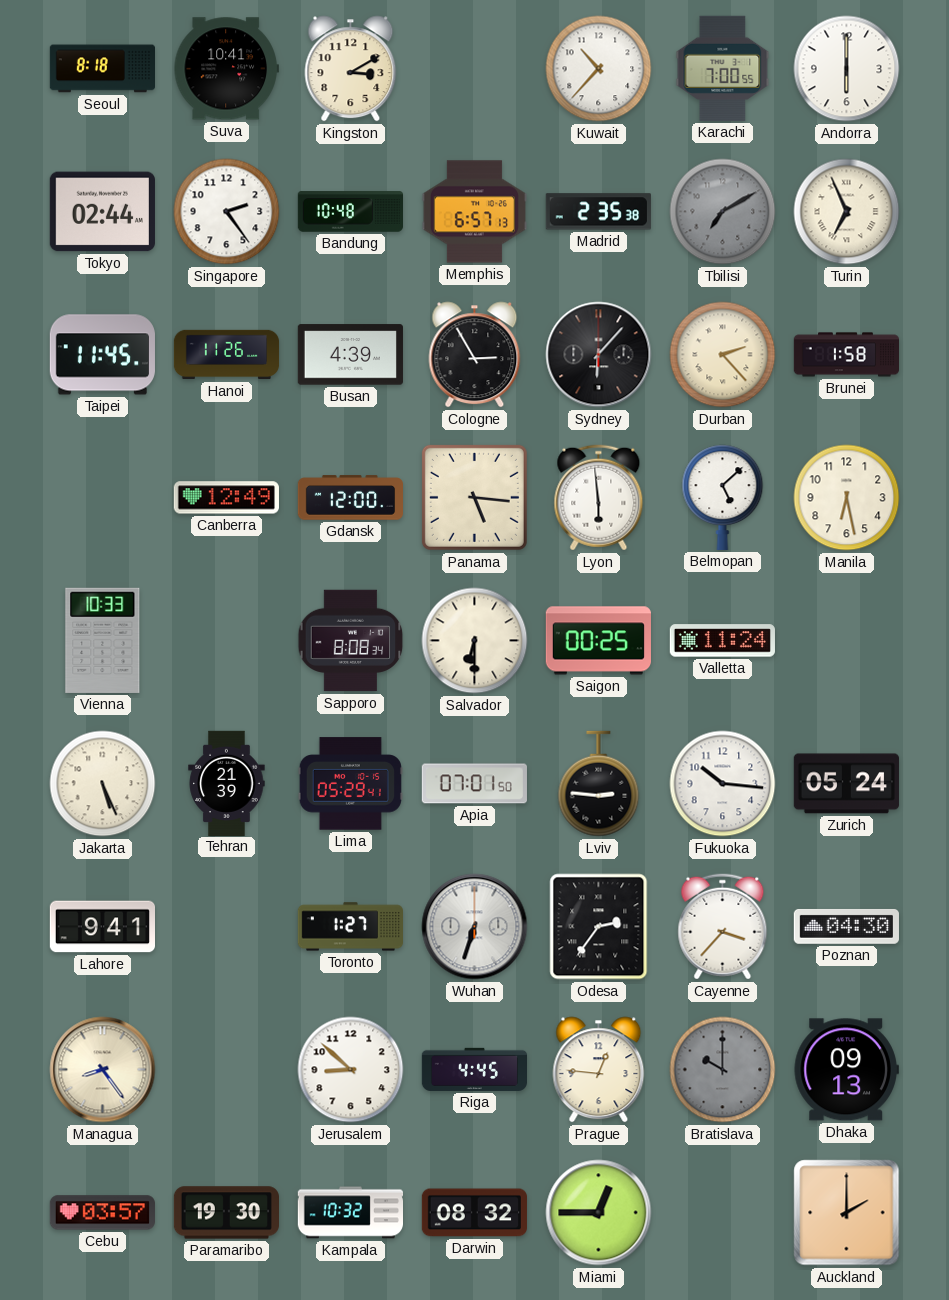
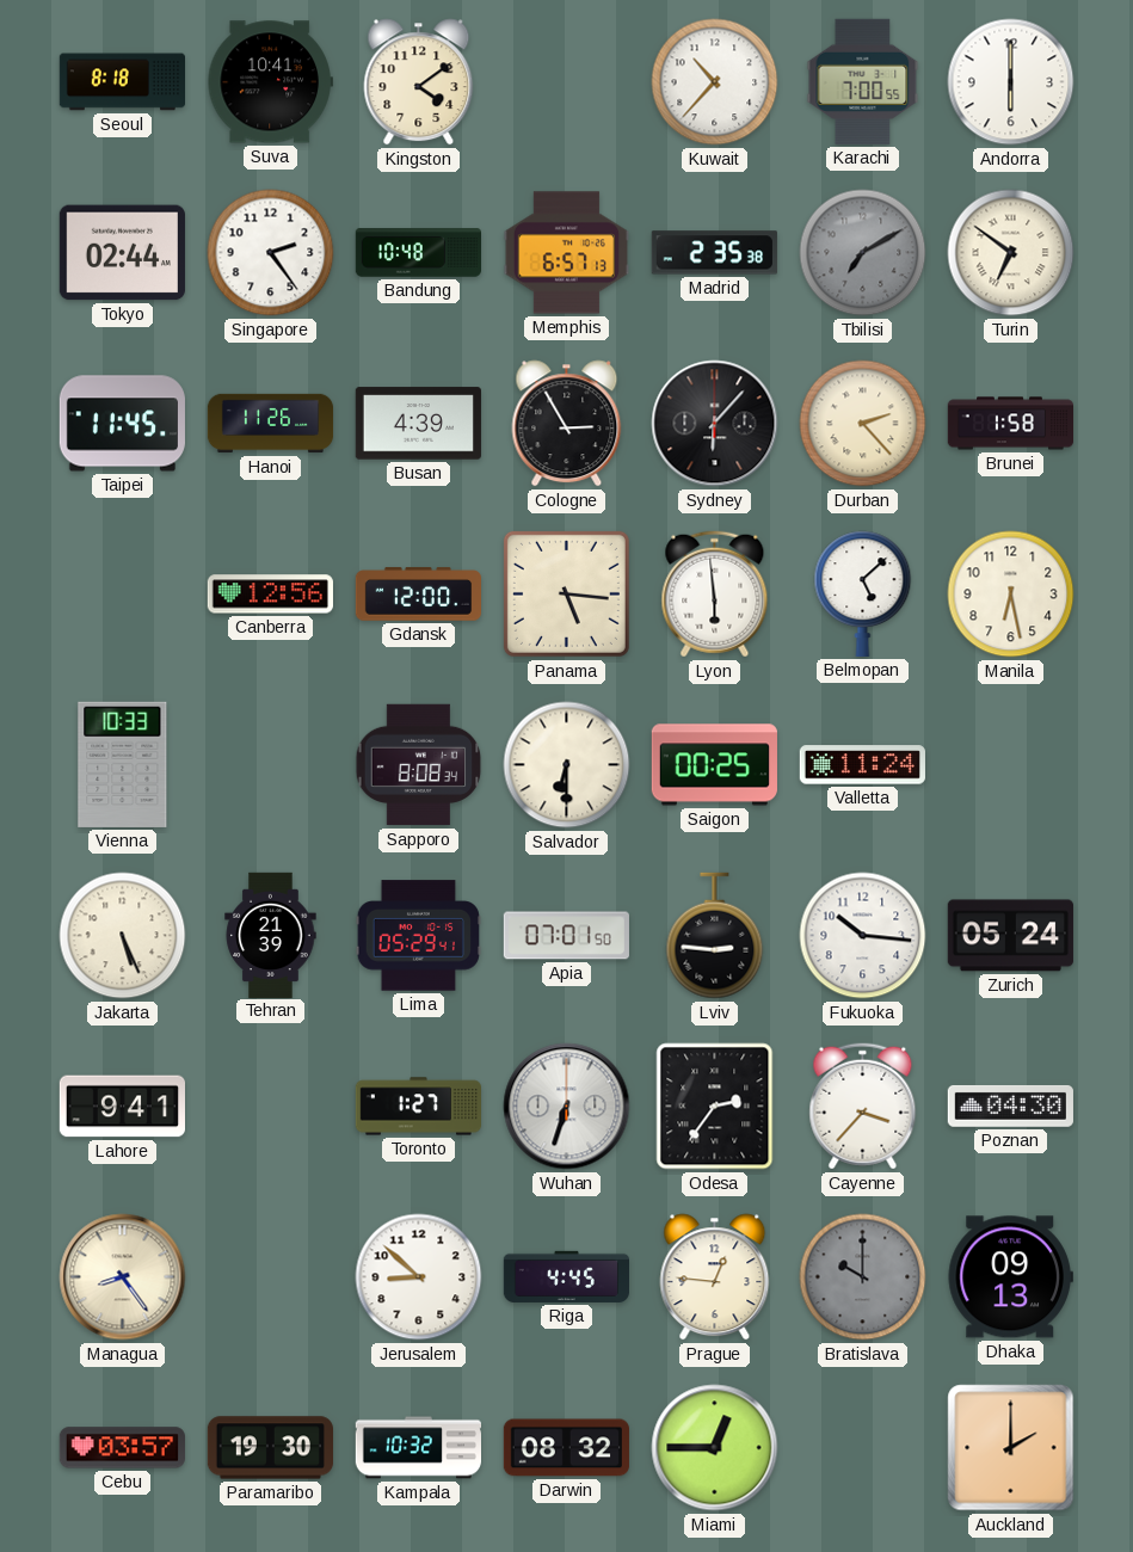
Kingston: 3:10 -> 4:09 (419, 82)
Turin: 6:56 -> 6:51 (1011, 253)
Canberra: 12:49 -> 12:56 (270, 595)
